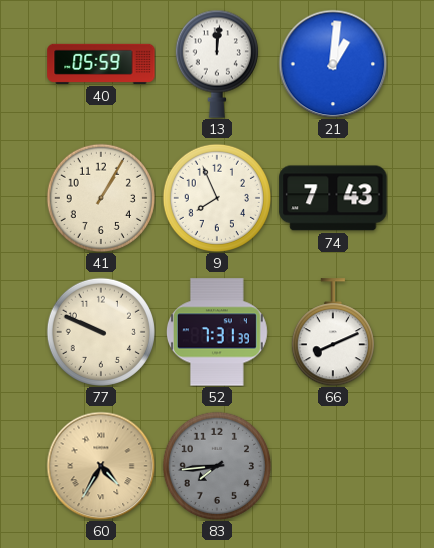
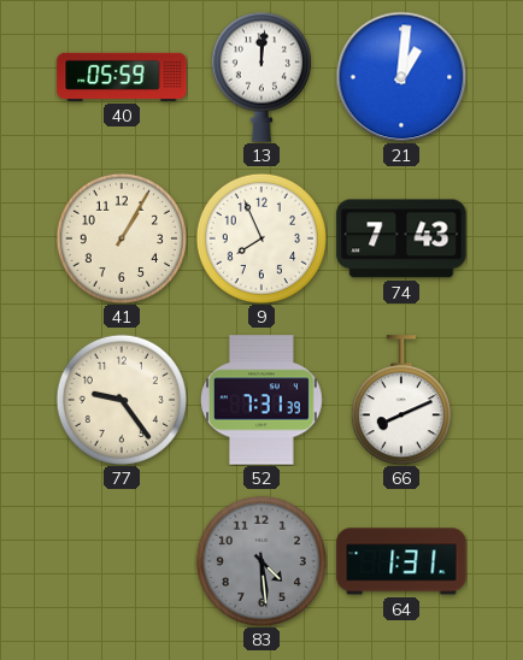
77: 9:49 -> 9:24 (122, 400)
60: 4:35 -> none (101, 466)
83: 7:44 -> 4:29 (261, 561)
64: none -> 1:31 (401, 561)
